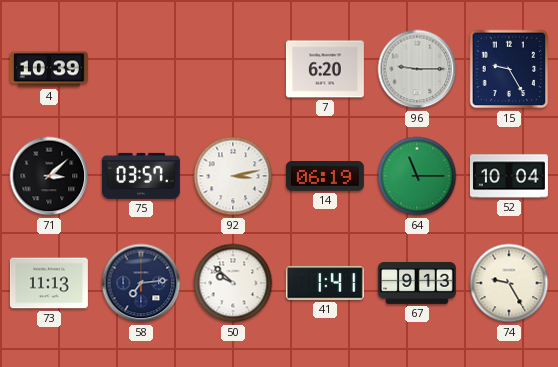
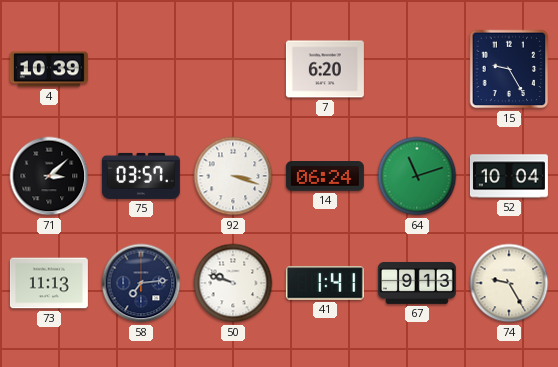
96: 9:15 -> none (417, 69)
92: 3:13 -> 3:18 (233, 176)
14: 06:19 -> 06:24 (325, 177)
64: 11:15 -> 11:12 (417, 176)
50: 9:52 -> 9:48 (233, 283)
